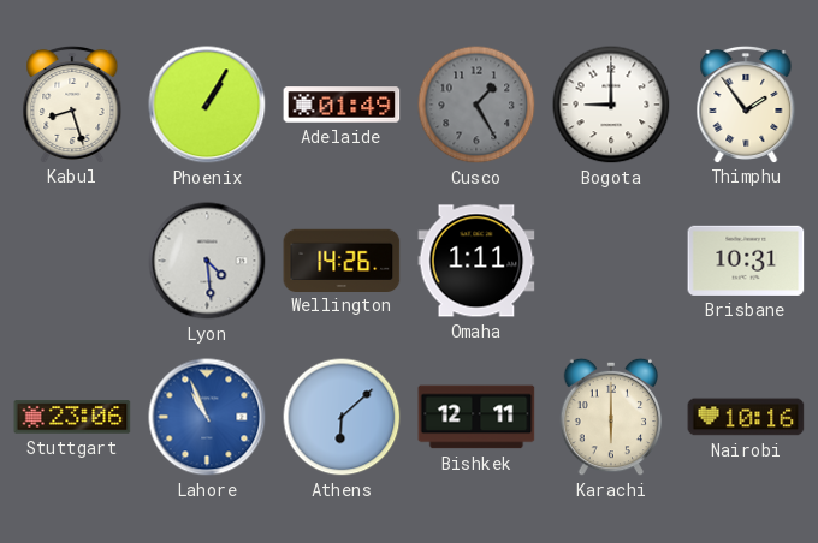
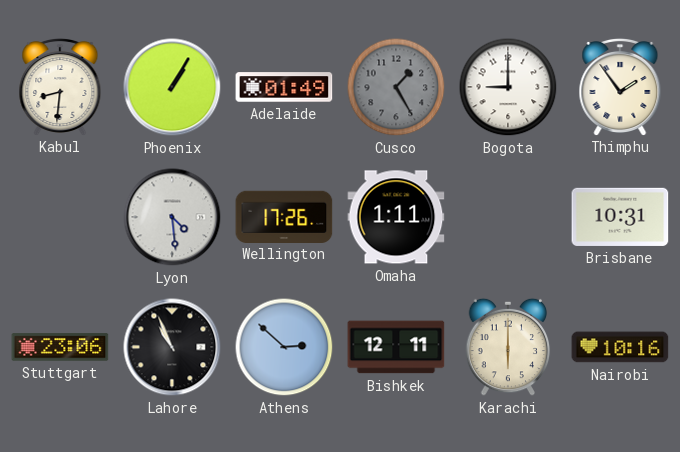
Kabul: 8:27 -> 8:31 (60, 86)
Wellington: 14:26 -> 17:26 (284, 216)
Lahore dial: blue -> black (172, 347)
Athens: 6:08 -> 2:52 (284, 347)
